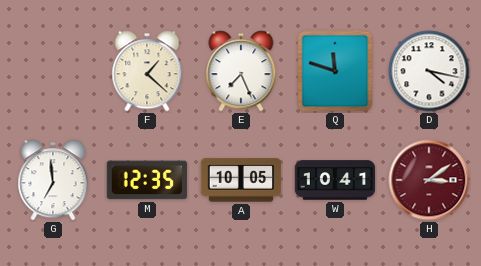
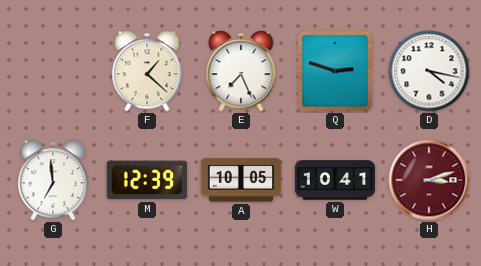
Q: 11:48 -> 2:48 (335, 71)
M: 12:35 -> 12:39 (147, 180)
H: 3:09 -> 3:12 (429, 180)
